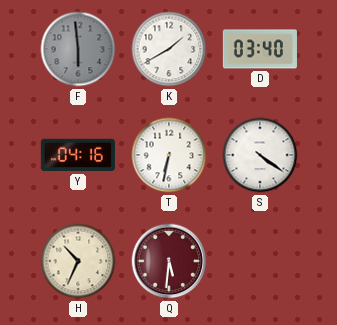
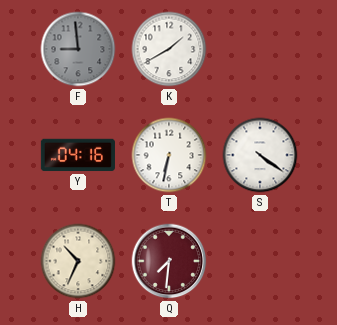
F: 5:59 -> 8:59 (78, 49)
D: 03:40 -> none (260, 49)
Q: 5:31 -> 7:31 (169, 261)
